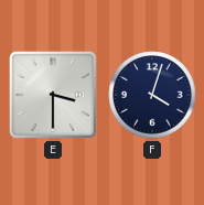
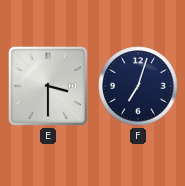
F: 4:03 -> 7:03 (138, 86)
